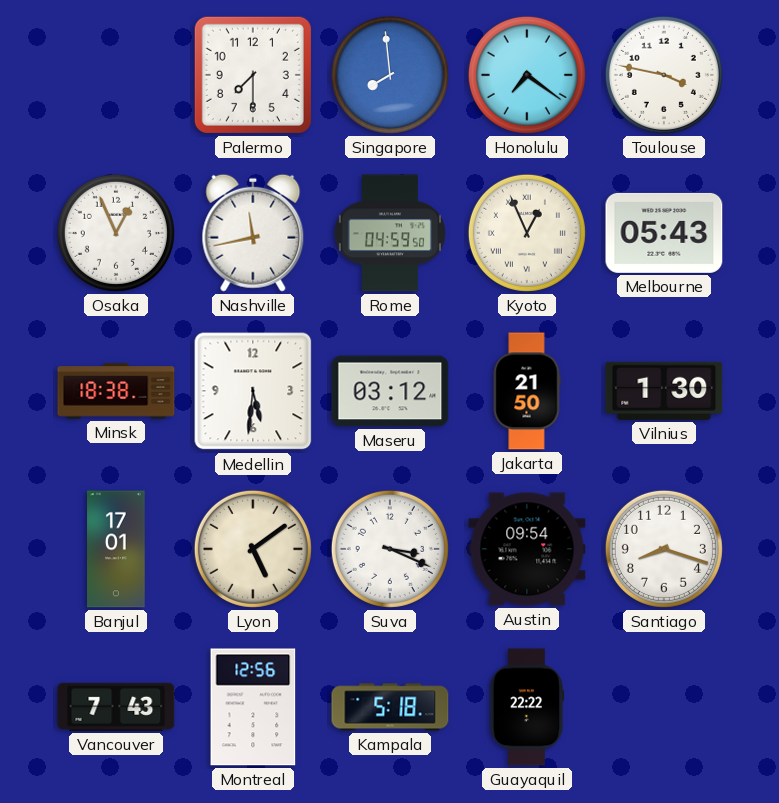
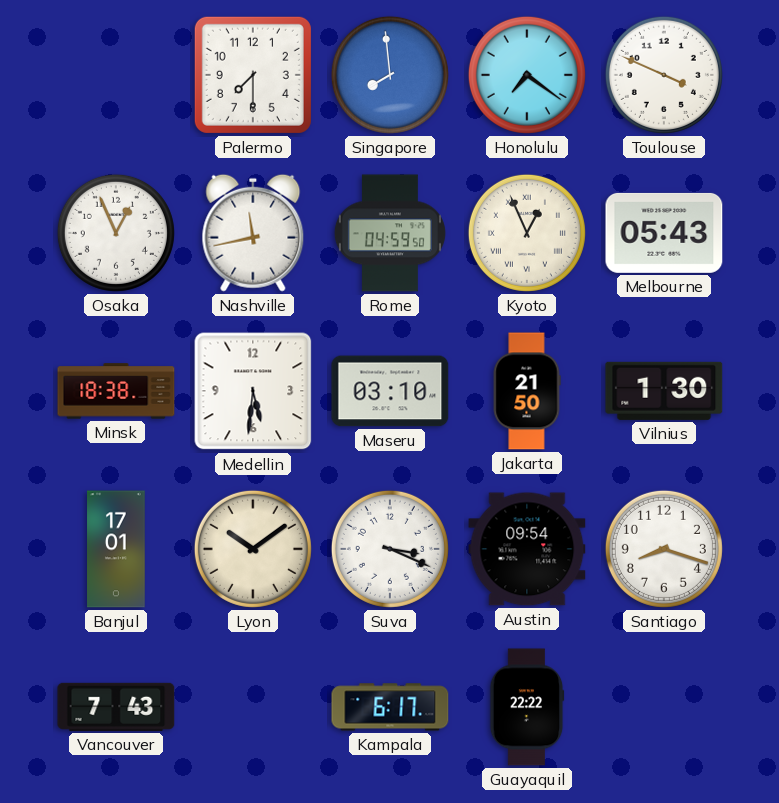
Toulouse: 3:47 -> 3:49 (664, 75)
Maseru: 03:12 -> 03:10 (390, 391)
Lyon: 5:09 -> 10:09 (253, 549)
Montreal: 12:56 -> none (253, 707)
Kampala: 5:18 -> 6:17 (390, 707)
